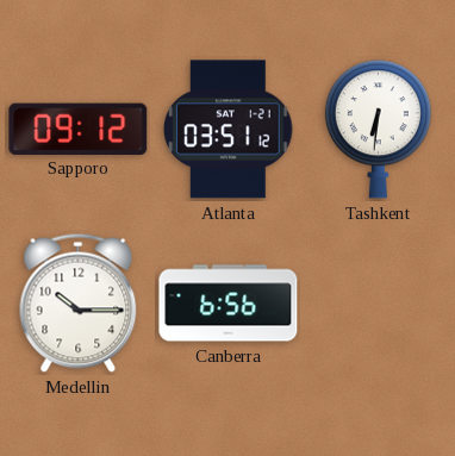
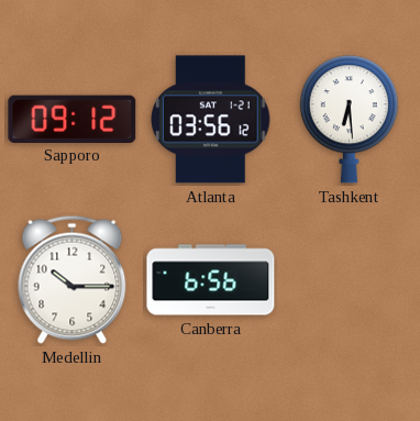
Atlanta: 03:51 -> 03:56 (211, 120)
Tashkent: 6:31 -> 6:29 (349, 120)
